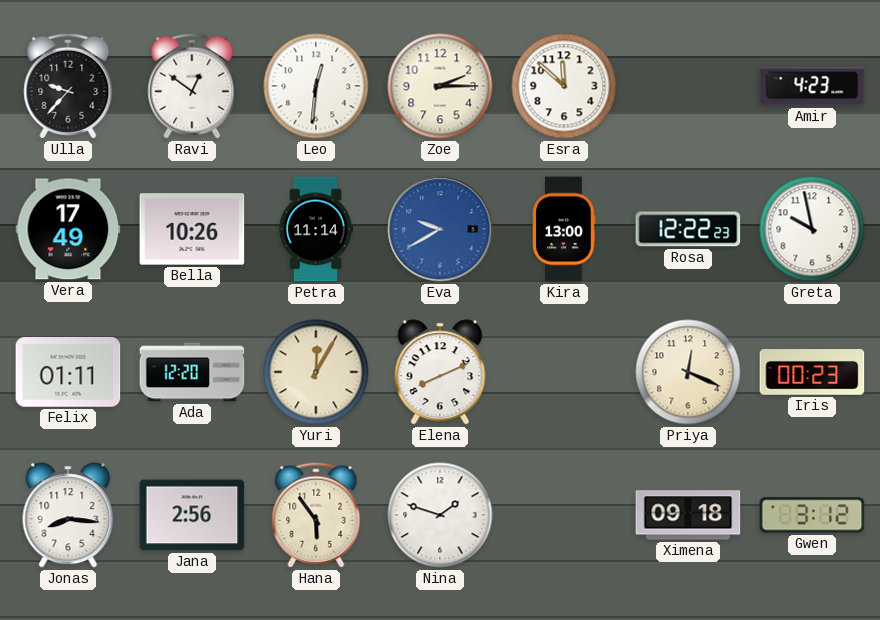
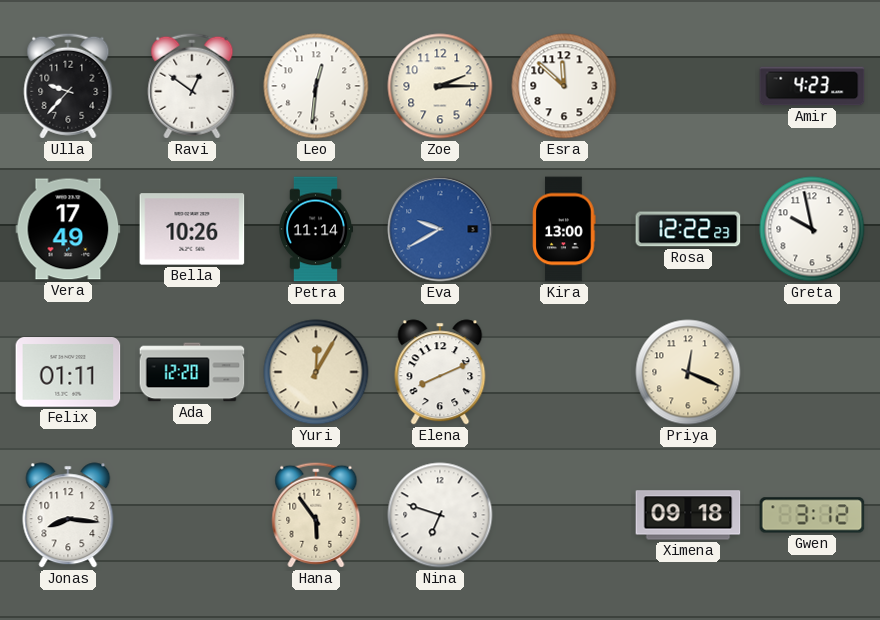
Iris: 00:23 -> none (812, 372)
Jana: 2:56 -> none (192, 515)
Nina: 1:48 -> 6:48 (440, 515)
